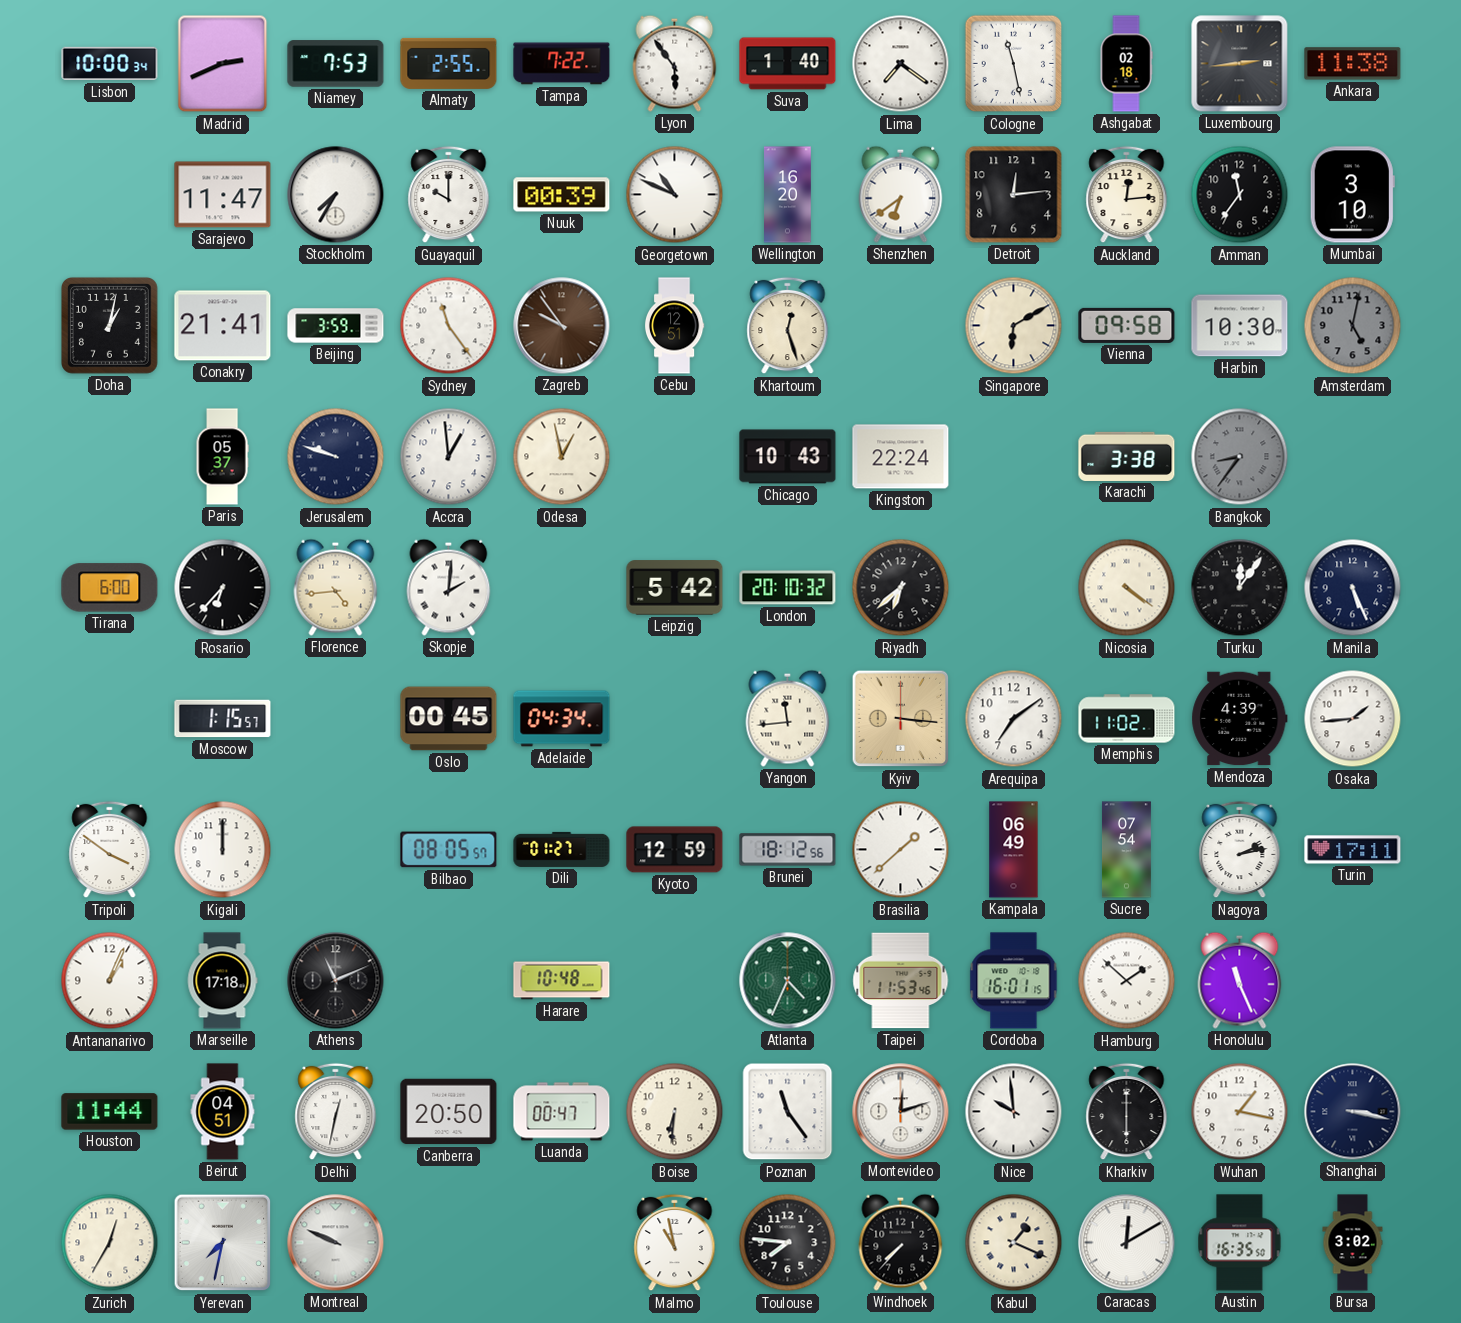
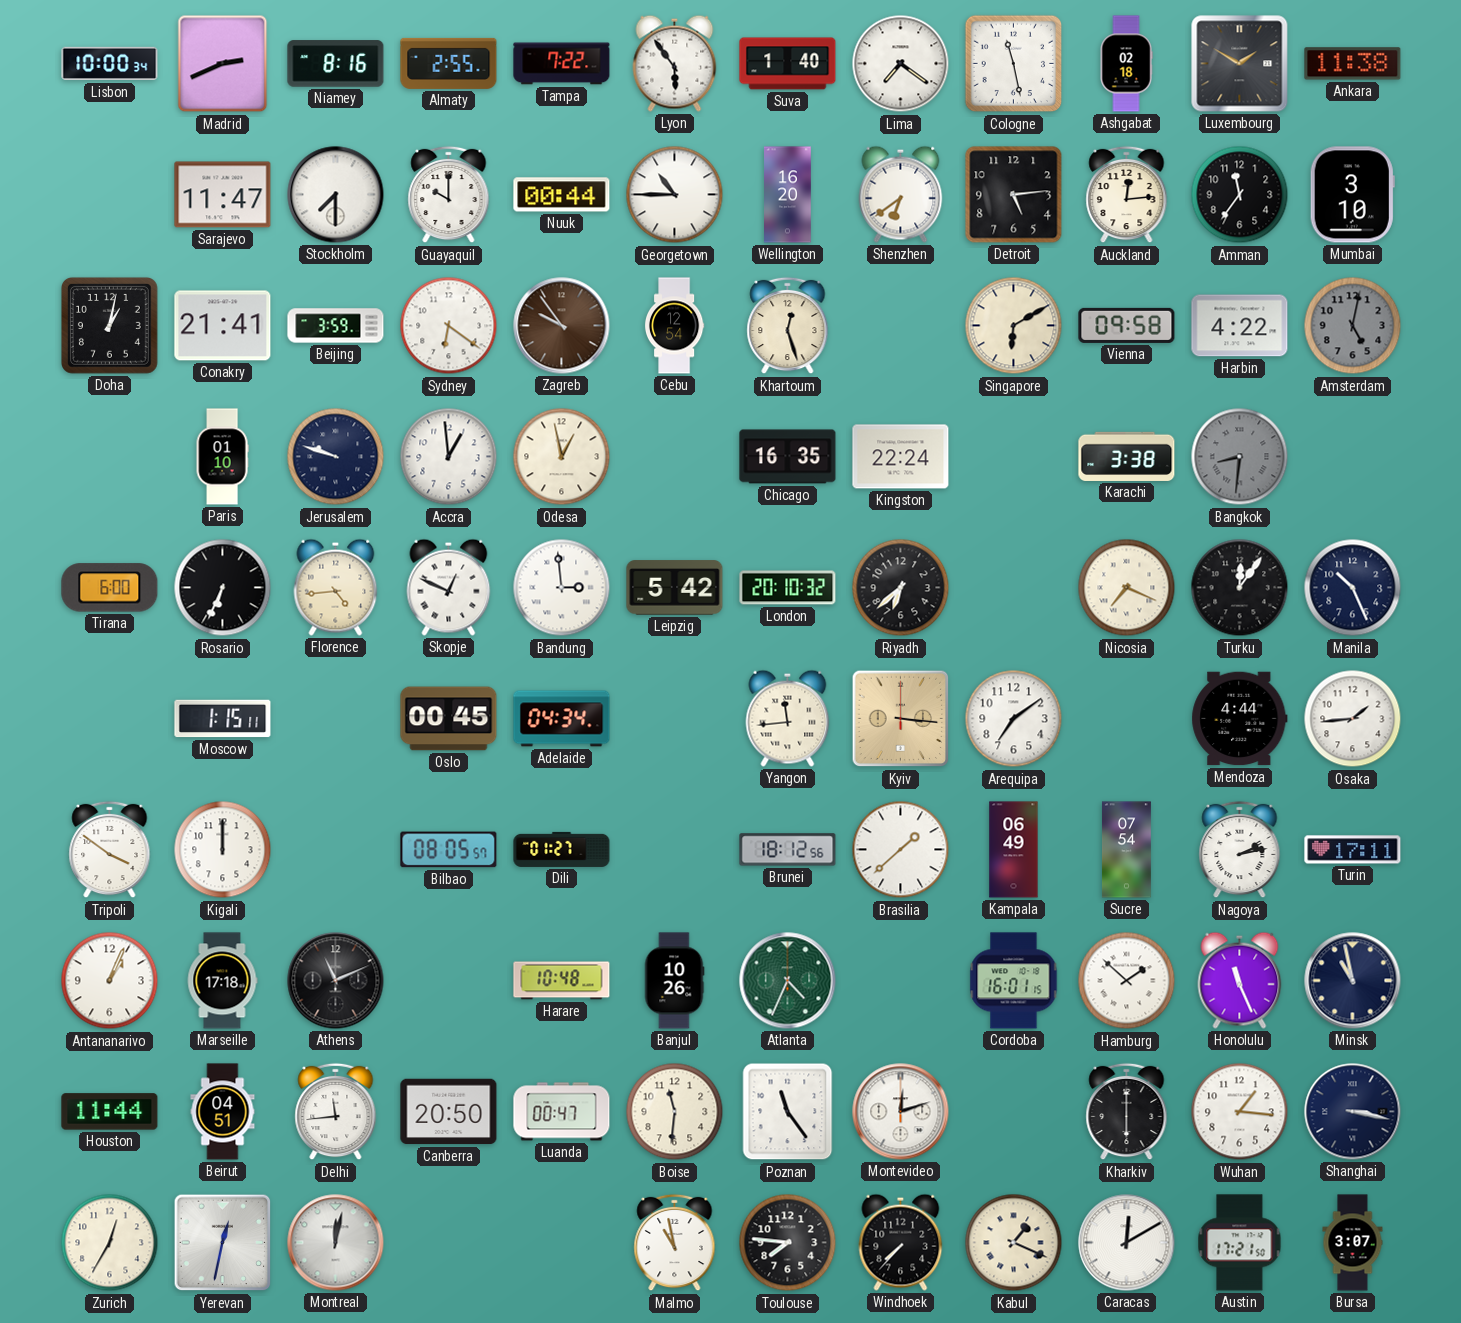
Niamey: 7:53 -> 8:16 (336, 64)
Luxembourg: 2:44 -> 1:50 (1240, 64)
Stockholm: 7:35 -> 7:30 (336, 195)
Nuuk: 00:39 -> 00:44 (562, 195)
Georgetown: 10:49 -> 10:45 (675, 195)
Detroit: 12:14 -> 5:14 (1014, 195)
Sydney: 11:24 -> 6:21 (449, 326)
Cebu: 12:51 -> 12:54 (674, 326)
Harbin: 10:30 -> 4:22 (1240, 326)
Paris: 05:37 -> 01:10 (222, 457)
Chicago: 10:43 -> 16:35 (788, 457)
Bangkok: 8:36 -> 8:31 (1240, 457)
Rosario: 6:37 -> 6:34 (223, 588)
Skopje: 2:01 -> 12:49 (449, 587)
Bandung: none -> 2:59 (562, 588)
Nicosia: 4:21 -> 7:19 (1127, 588)
Manila: 5:26 -> 10:26 (1353, 588)
Moscow: 1:15:57 -> 1:15:11 (223, 719)
Memphis: 11:02 -> none (1127, 719)
Mendoza: 4:39 -> 4:44 (1240, 719)
Kyoto: 12:59 -> none (675, 850)
Banjul: none -> 10:26 (674, 981)
Taipei: 11:53 -> none (901, 981)
Minsk: none -> 10:58 (1353, 981)
Delhi: 12:32 -> 11:44 (336, 1112)
Boise: 6:31 -> 11:31 (675, 1112)
Nice: 9:59 -> none (1014, 1112)
Wuhan: 1:17 -> 1:16 (1240, 1112)
Yerevan: 7:32 -> 12:32 (223, 1243)
Montreal: 9:49 -> 12:02 (336, 1243)
Austin: 16:35 -> 17:21 (1240, 1243)
Bursa: 3:02 -> 3:07 (1353, 1243)
